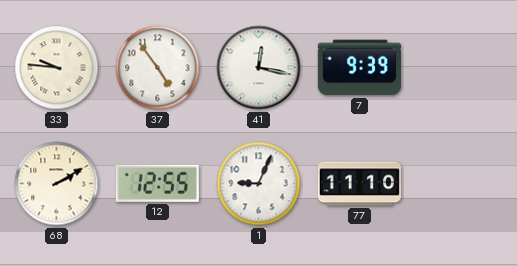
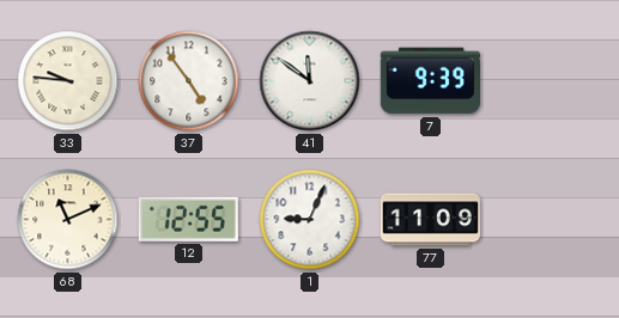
41: 12:17 -> 11:51 (310, 81)
68: 2:10 -> 11:11 (68, 220)
77: 11:10 -> 11:09 (430, 220)
